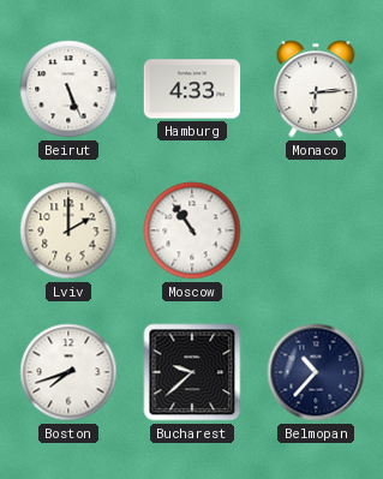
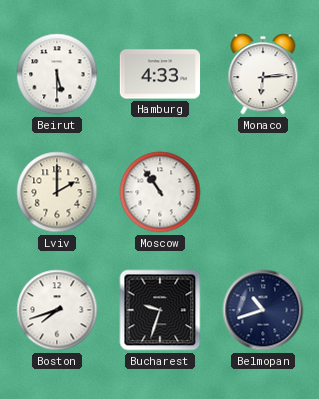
Beirut: 5:26 -> 5:30 (57, 74)
Bucharest: 9:38 -> 9:33 (160, 310)
Belmopan: 10:37 -> 10:42 (263, 310)
